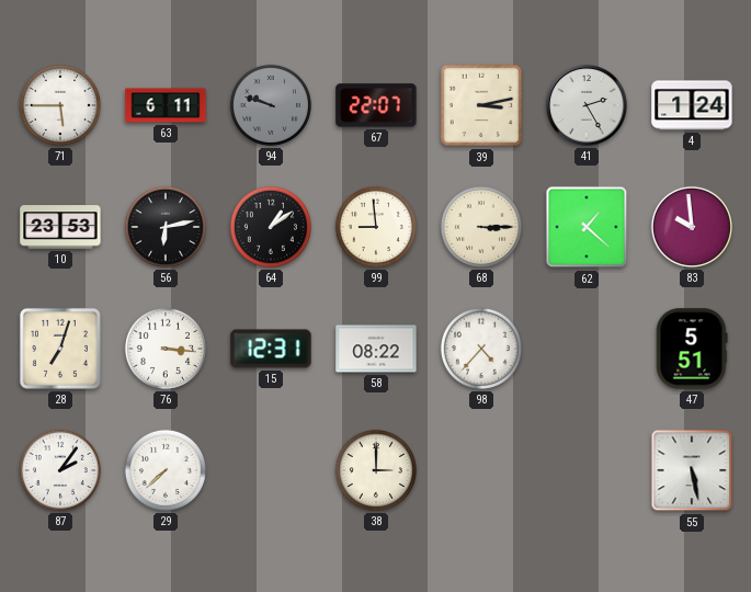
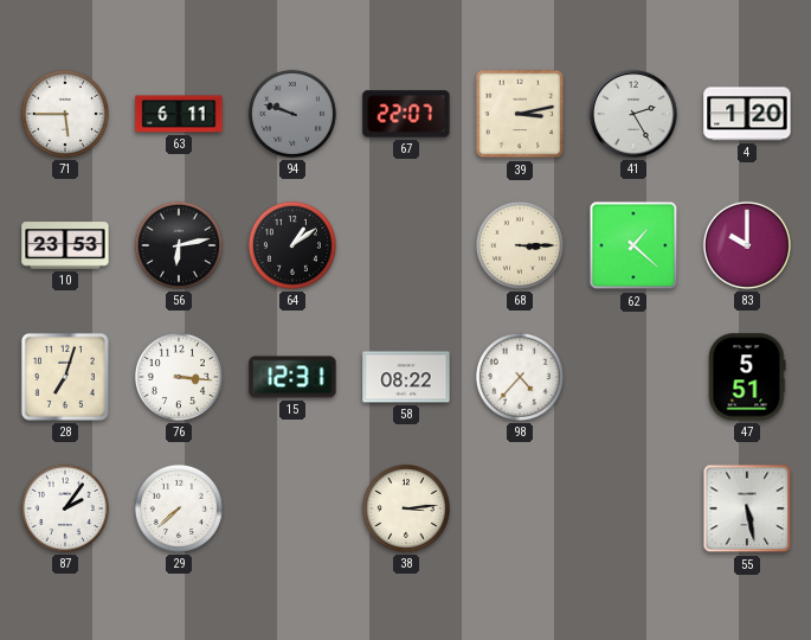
4: 1:24 -> 1:20 (747, 114)
99: 8:59 -> none (376, 227)
83: 9:59 -> 10:00 (747, 245)
38: 3:00 -> 3:14 (406, 508)
